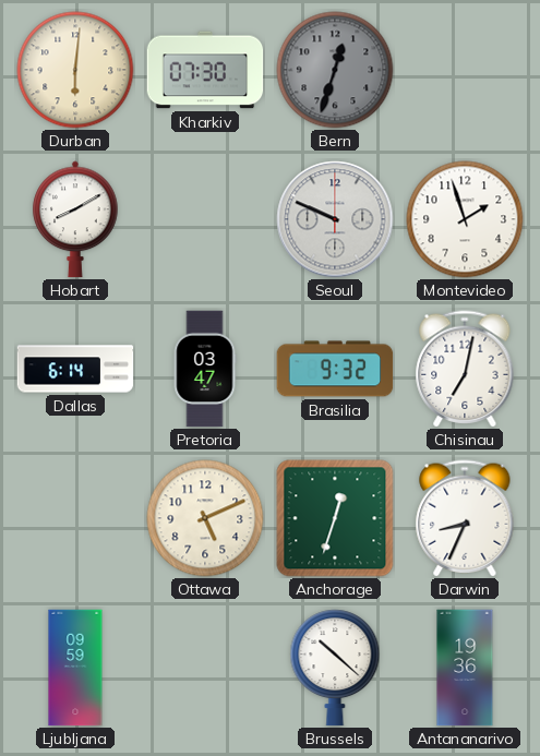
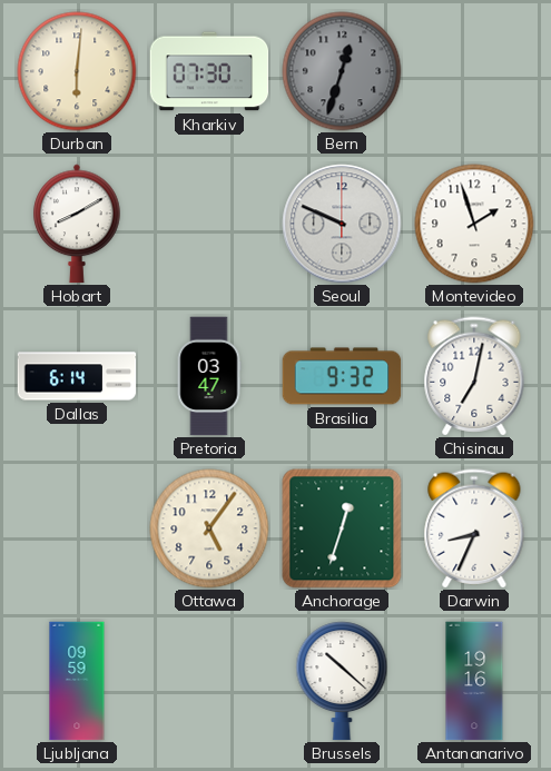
Ottawa: 5:11 -> 5:06 (209, 528)
Antananarivo: 19:36 -> 19:16 (474, 681)
